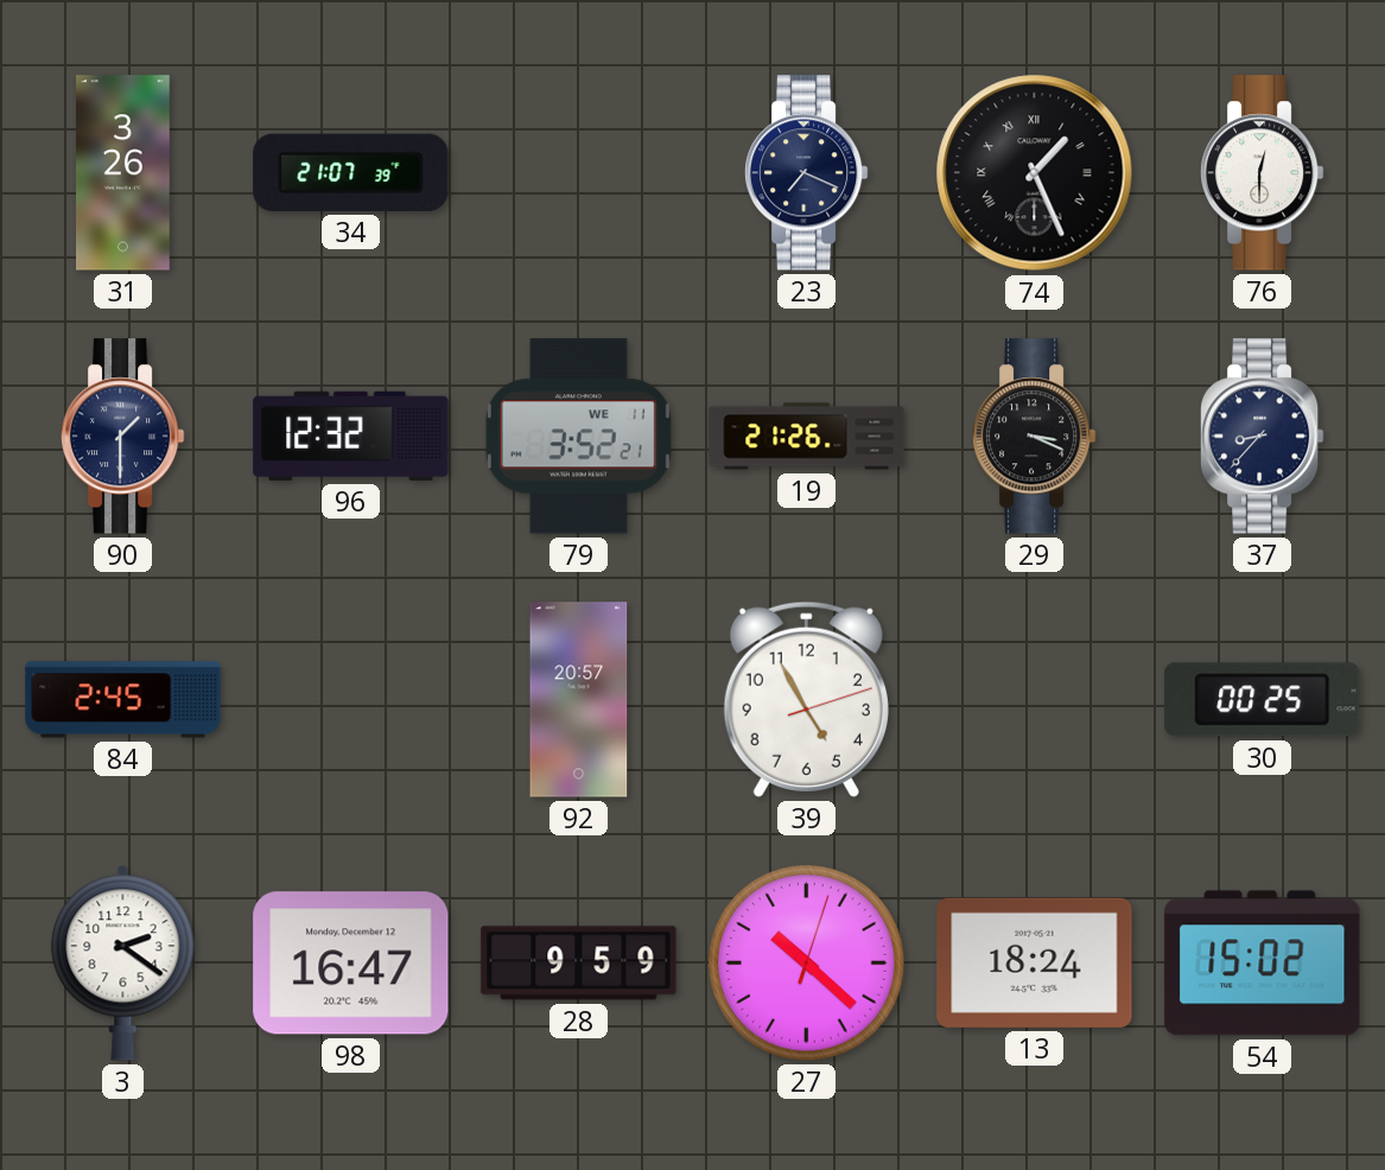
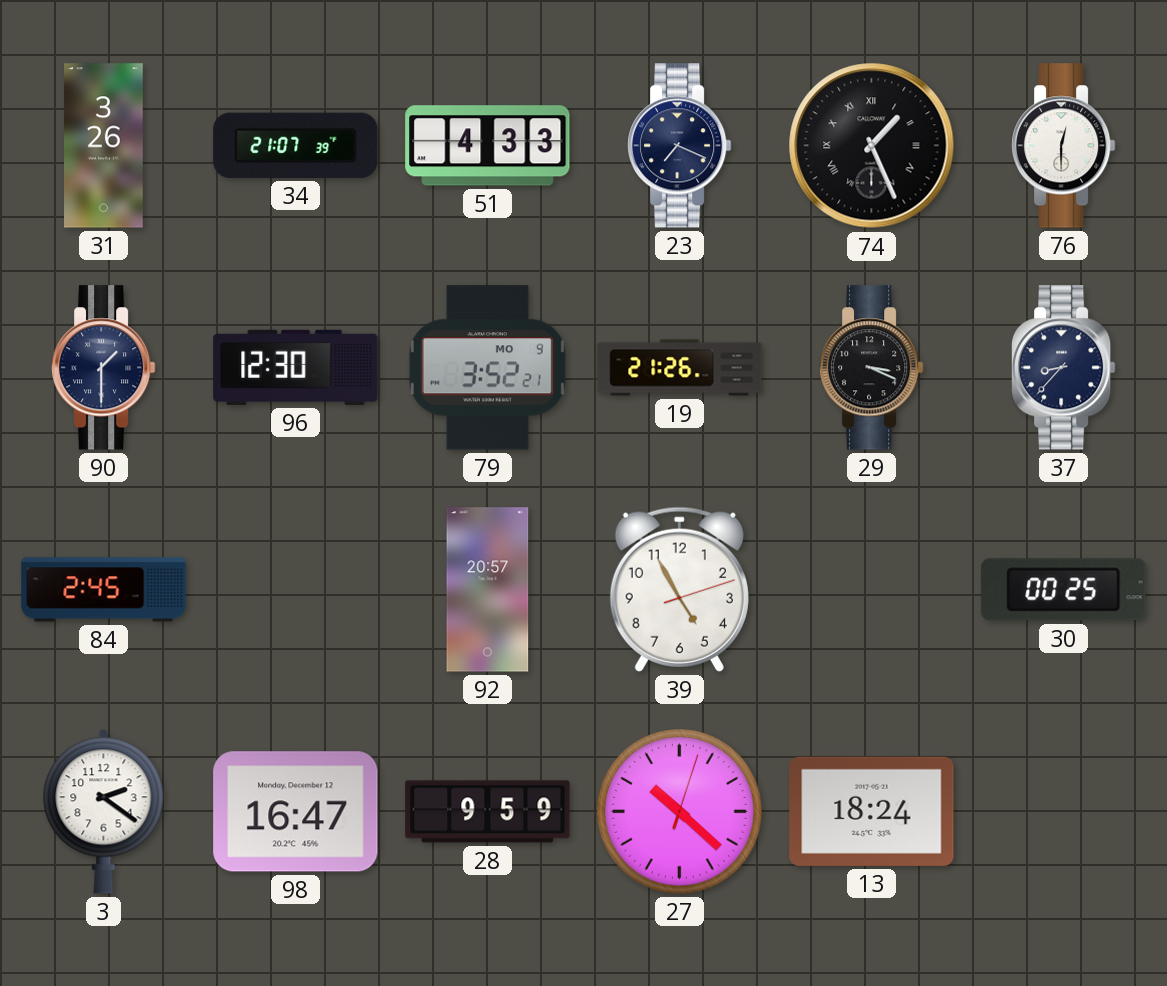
51: none -> 4:33 (488, 146)
96: 12:32 -> 12:30 (296, 367)
79 date: WE 11 -> MO 9 (487, 368)
54: 15:02 -> none (1263, 964)
